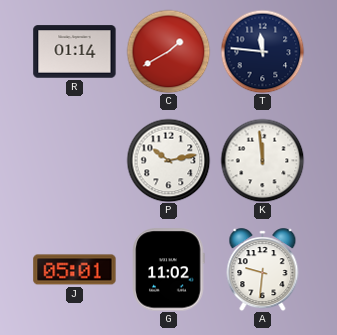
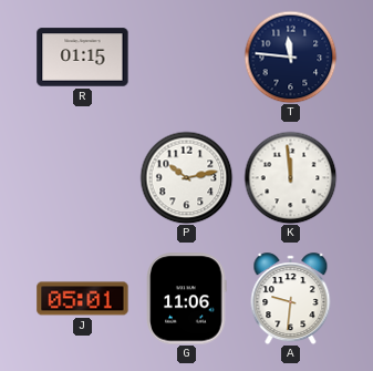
R: 01:14 -> 01:15 (83, 58)
C: 1:40 -> none (168, 51)
G: 11:02 -> 11:06 (187, 299)
